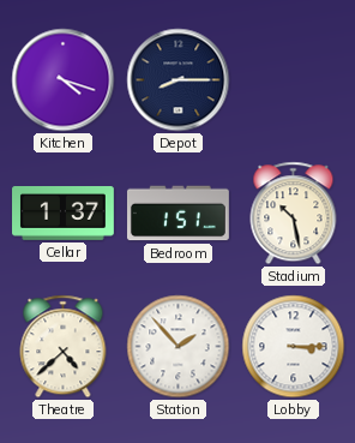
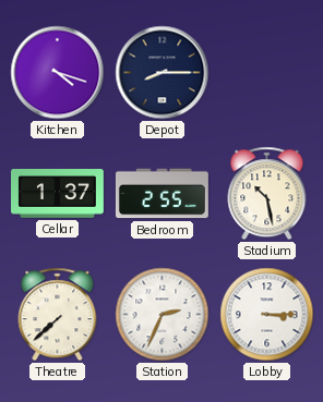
Bedroom: 1:51 -> 2:55 (163, 194)
Theatre: 4:38 -> 7:38 (58, 315)
Station: 1:53 -> 2:34 (163, 315)
